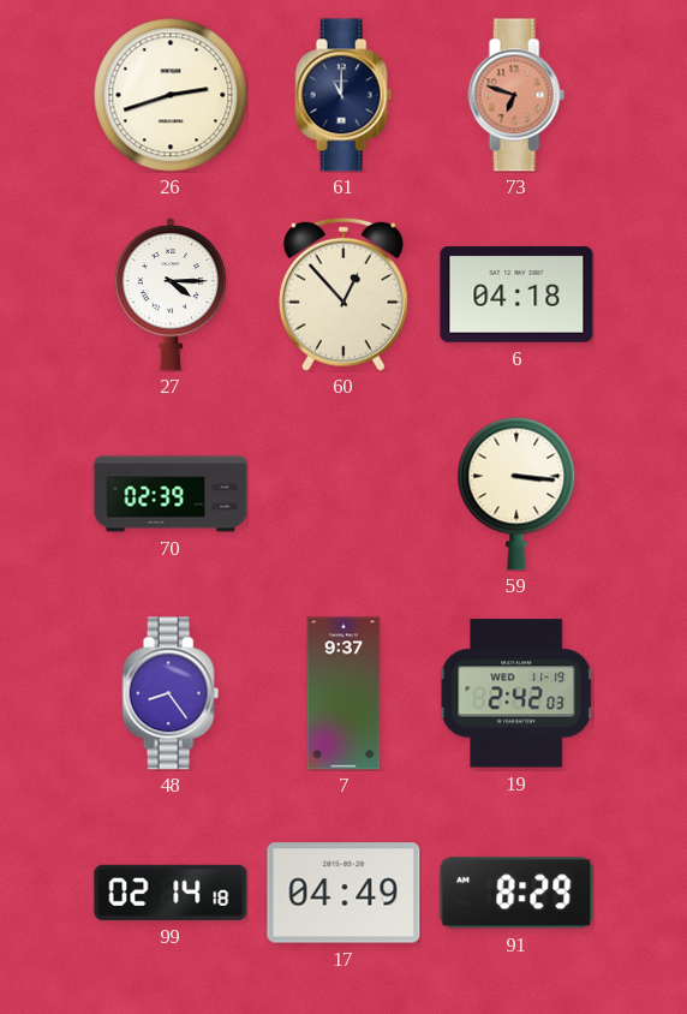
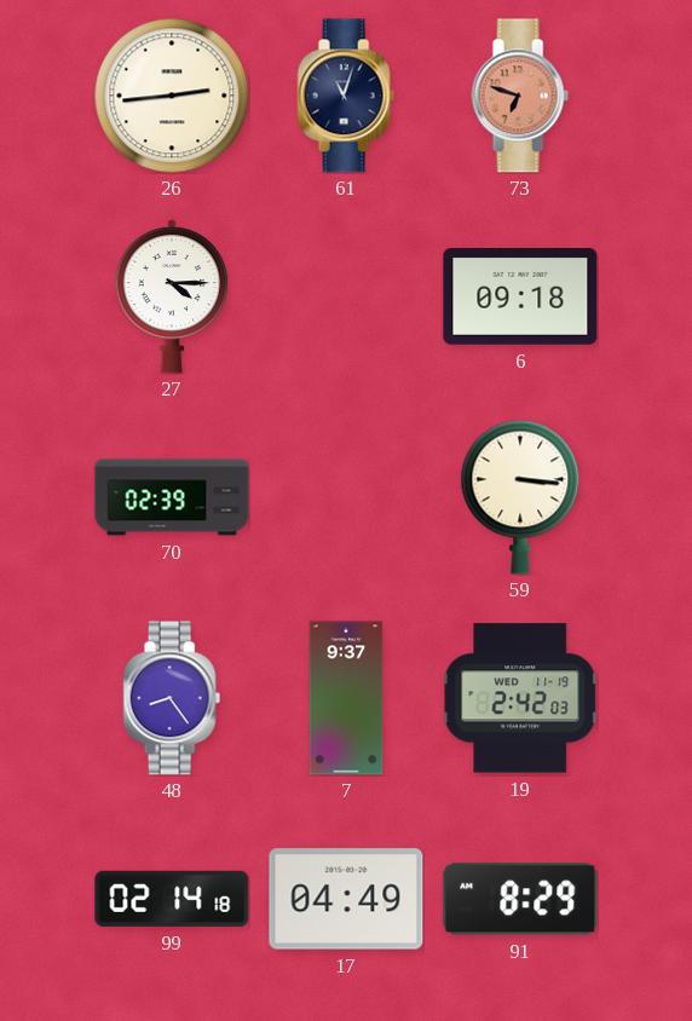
26: 2:42 -> 2:44 (172, 96)
61: 11:00 -> 11:03 (346, 96)
60: 12:53 -> none (343, 294)
6: 04:18 -> 09:18 (520, 298)
